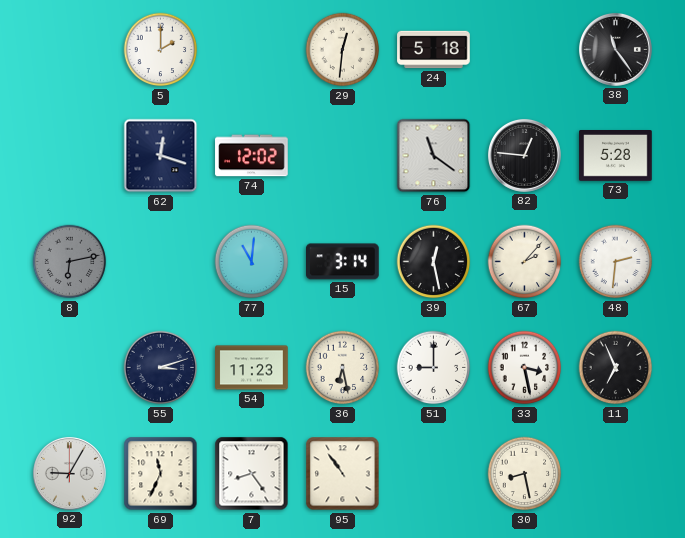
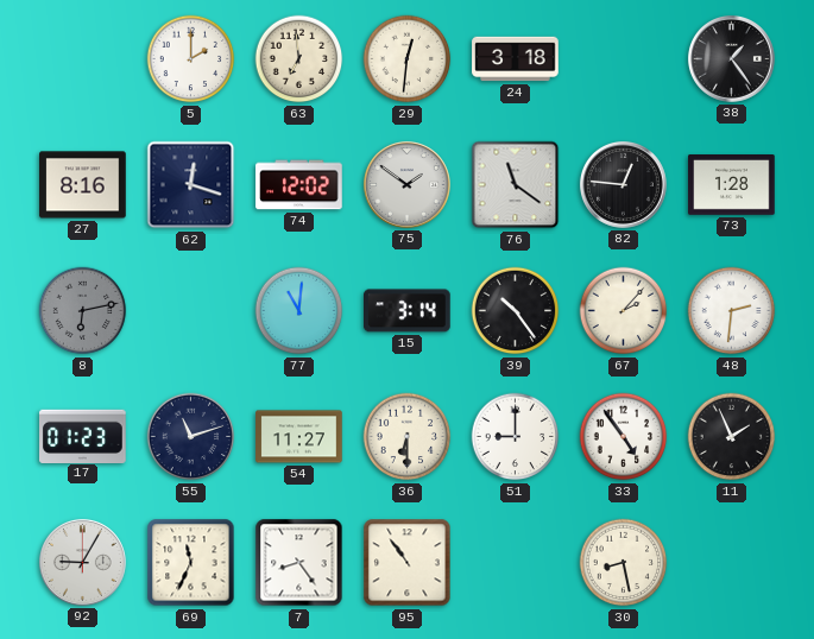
63: none -> 6:59 (299, 59)
24: 5:18 -> 3:18 (516, 59)
38: 11:24 -> 1:24 (731, 58)
27: none -> 8:16 (83, 185)
75: none -> 1:51 (406, 184)
73: 5:28 -> 1:28 (732, 185)
39: 12:28 -> 10:24 (516, 311)
17: none -> 01:23 (83, 436)
55: 3:12 -> 11:12 (191, 437)
54: 11:23 -> 11:27 (299, 437)
36: 6:28 -> 6:30 (408, 437)
33: 3:28 -> 4:54 (624, 437)
11: 6:56 -> 1:56 (732, 437)
